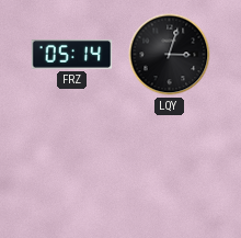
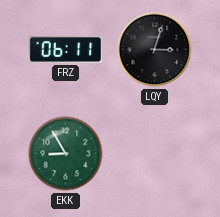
FRZ: 05:14 -> 06:11 (66, 50)
EKK: none -> 8:55 (66, 154)
